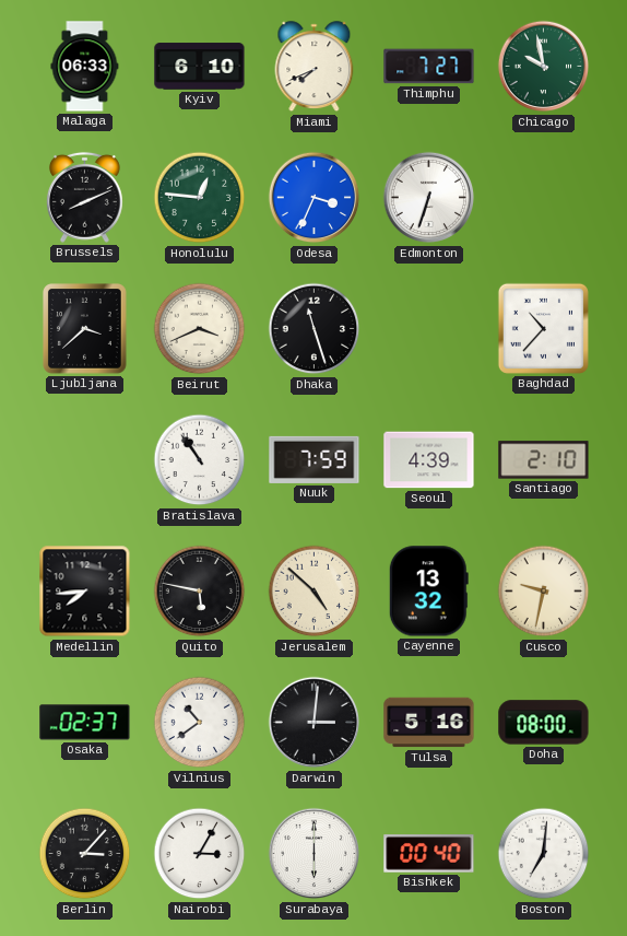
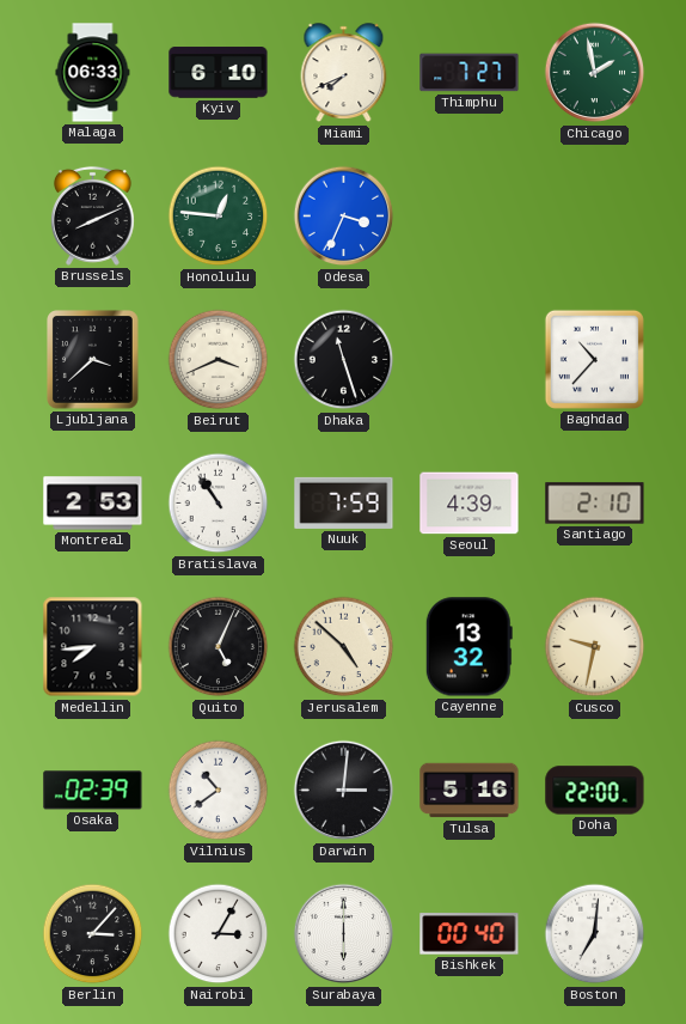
Chicago: 9:58 -> 1:58 (595, 73)
Edmonton: 6:33 -> none (429, 198)
Montreal: none -> 2:53 (93, 504)
Quito: 5:47 -> 5:04 (219, 647)
Osaka: 02:37 -> 02:39 (93, 791)
Doha: 08:00 -> 22:00 (595, 791)
